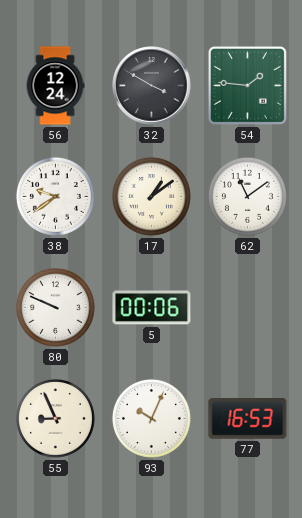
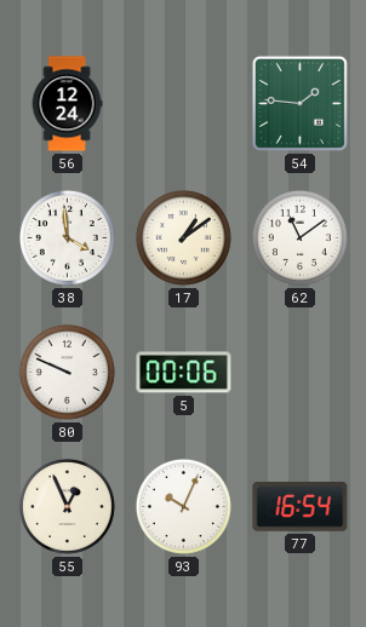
32: 3:50 -> none (152, 86)
38: 9:39 -> 3:59 (67, 237)
55: 8:56 -> 12:56 (67, 506)
77: 16:53 -> 16:54 (301, 507)
